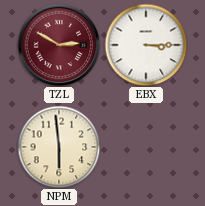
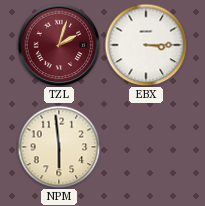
TZL: 2:50 -> 2:03 (59, 45)
